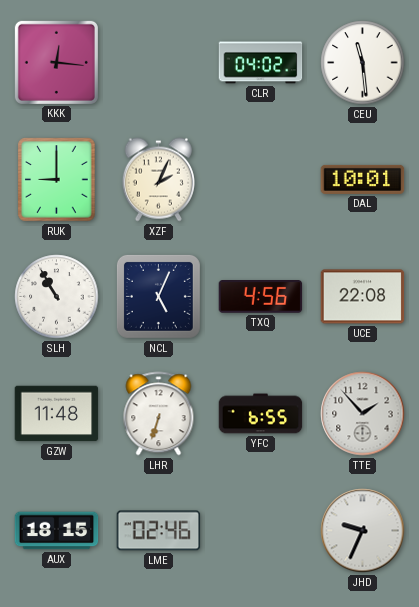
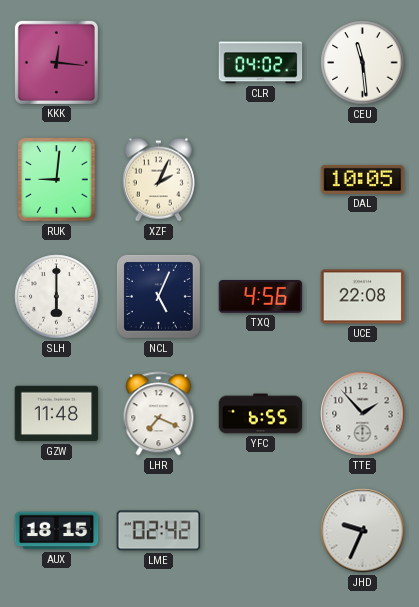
RUK: 9:00 -> 9:01 (57, 180)
DAL: 10:01 -> 10:05 (363, 179)
SLH: 10:55 -> 6:00 (57, 297)
LHR: 6:33 -> 7:19 (159, 414)
LME: 02:46 -> 02:42 (159, 531)
